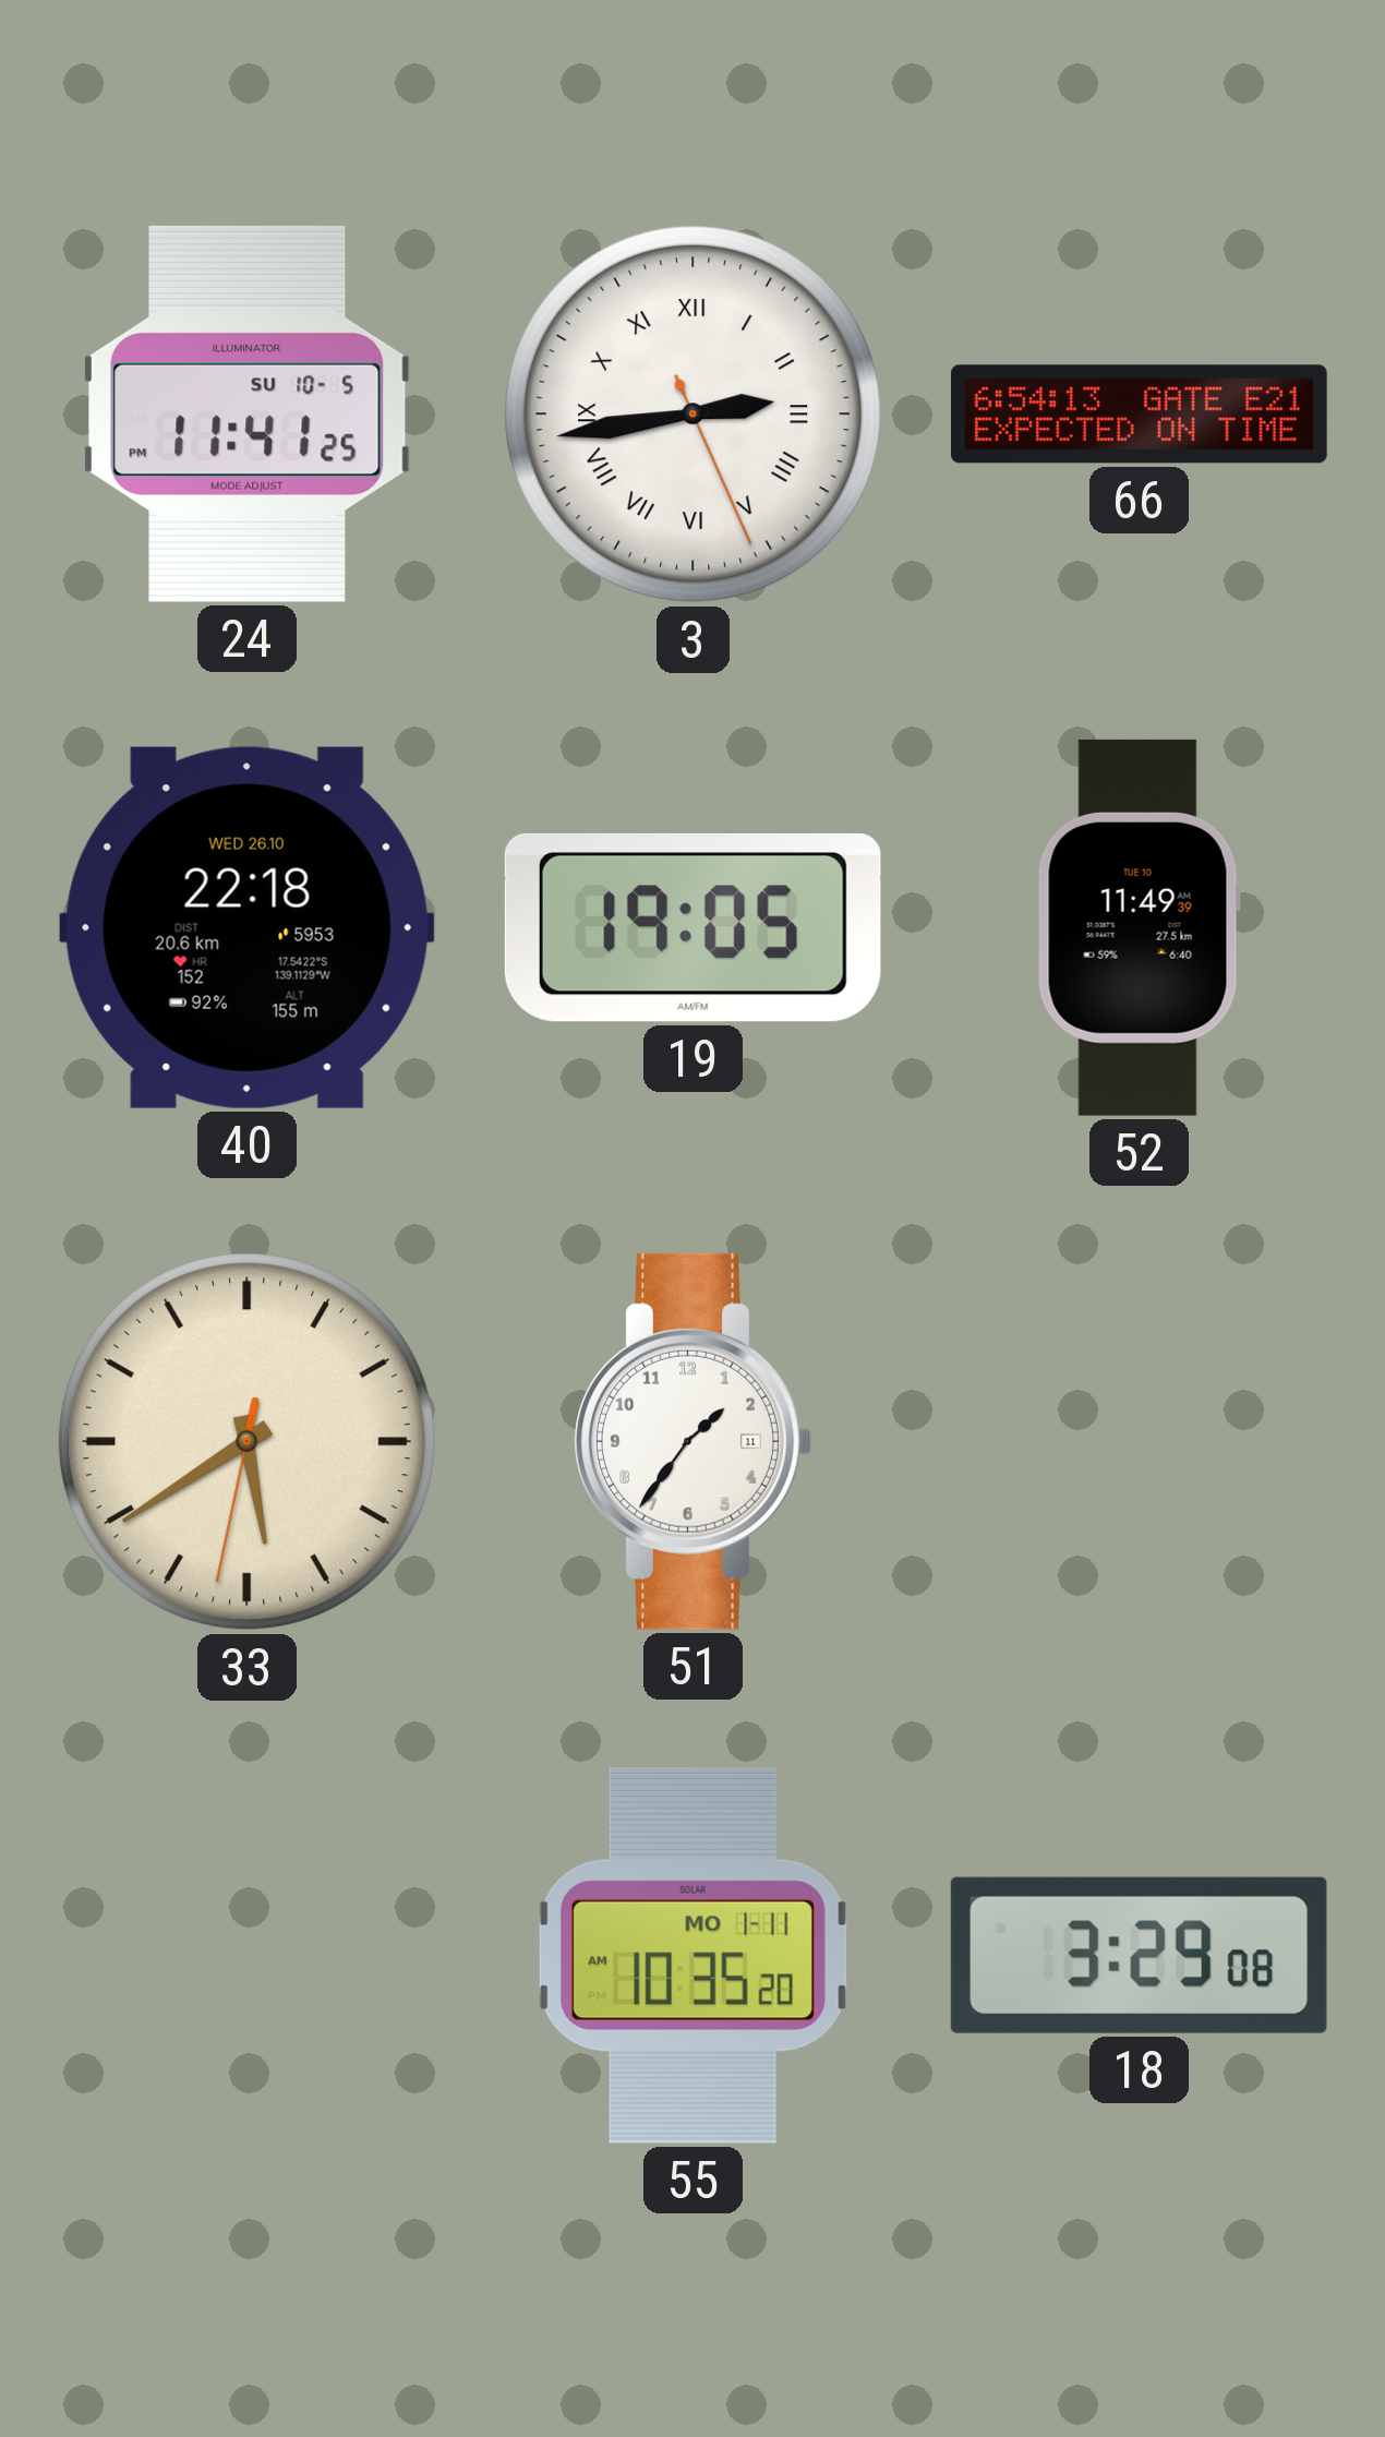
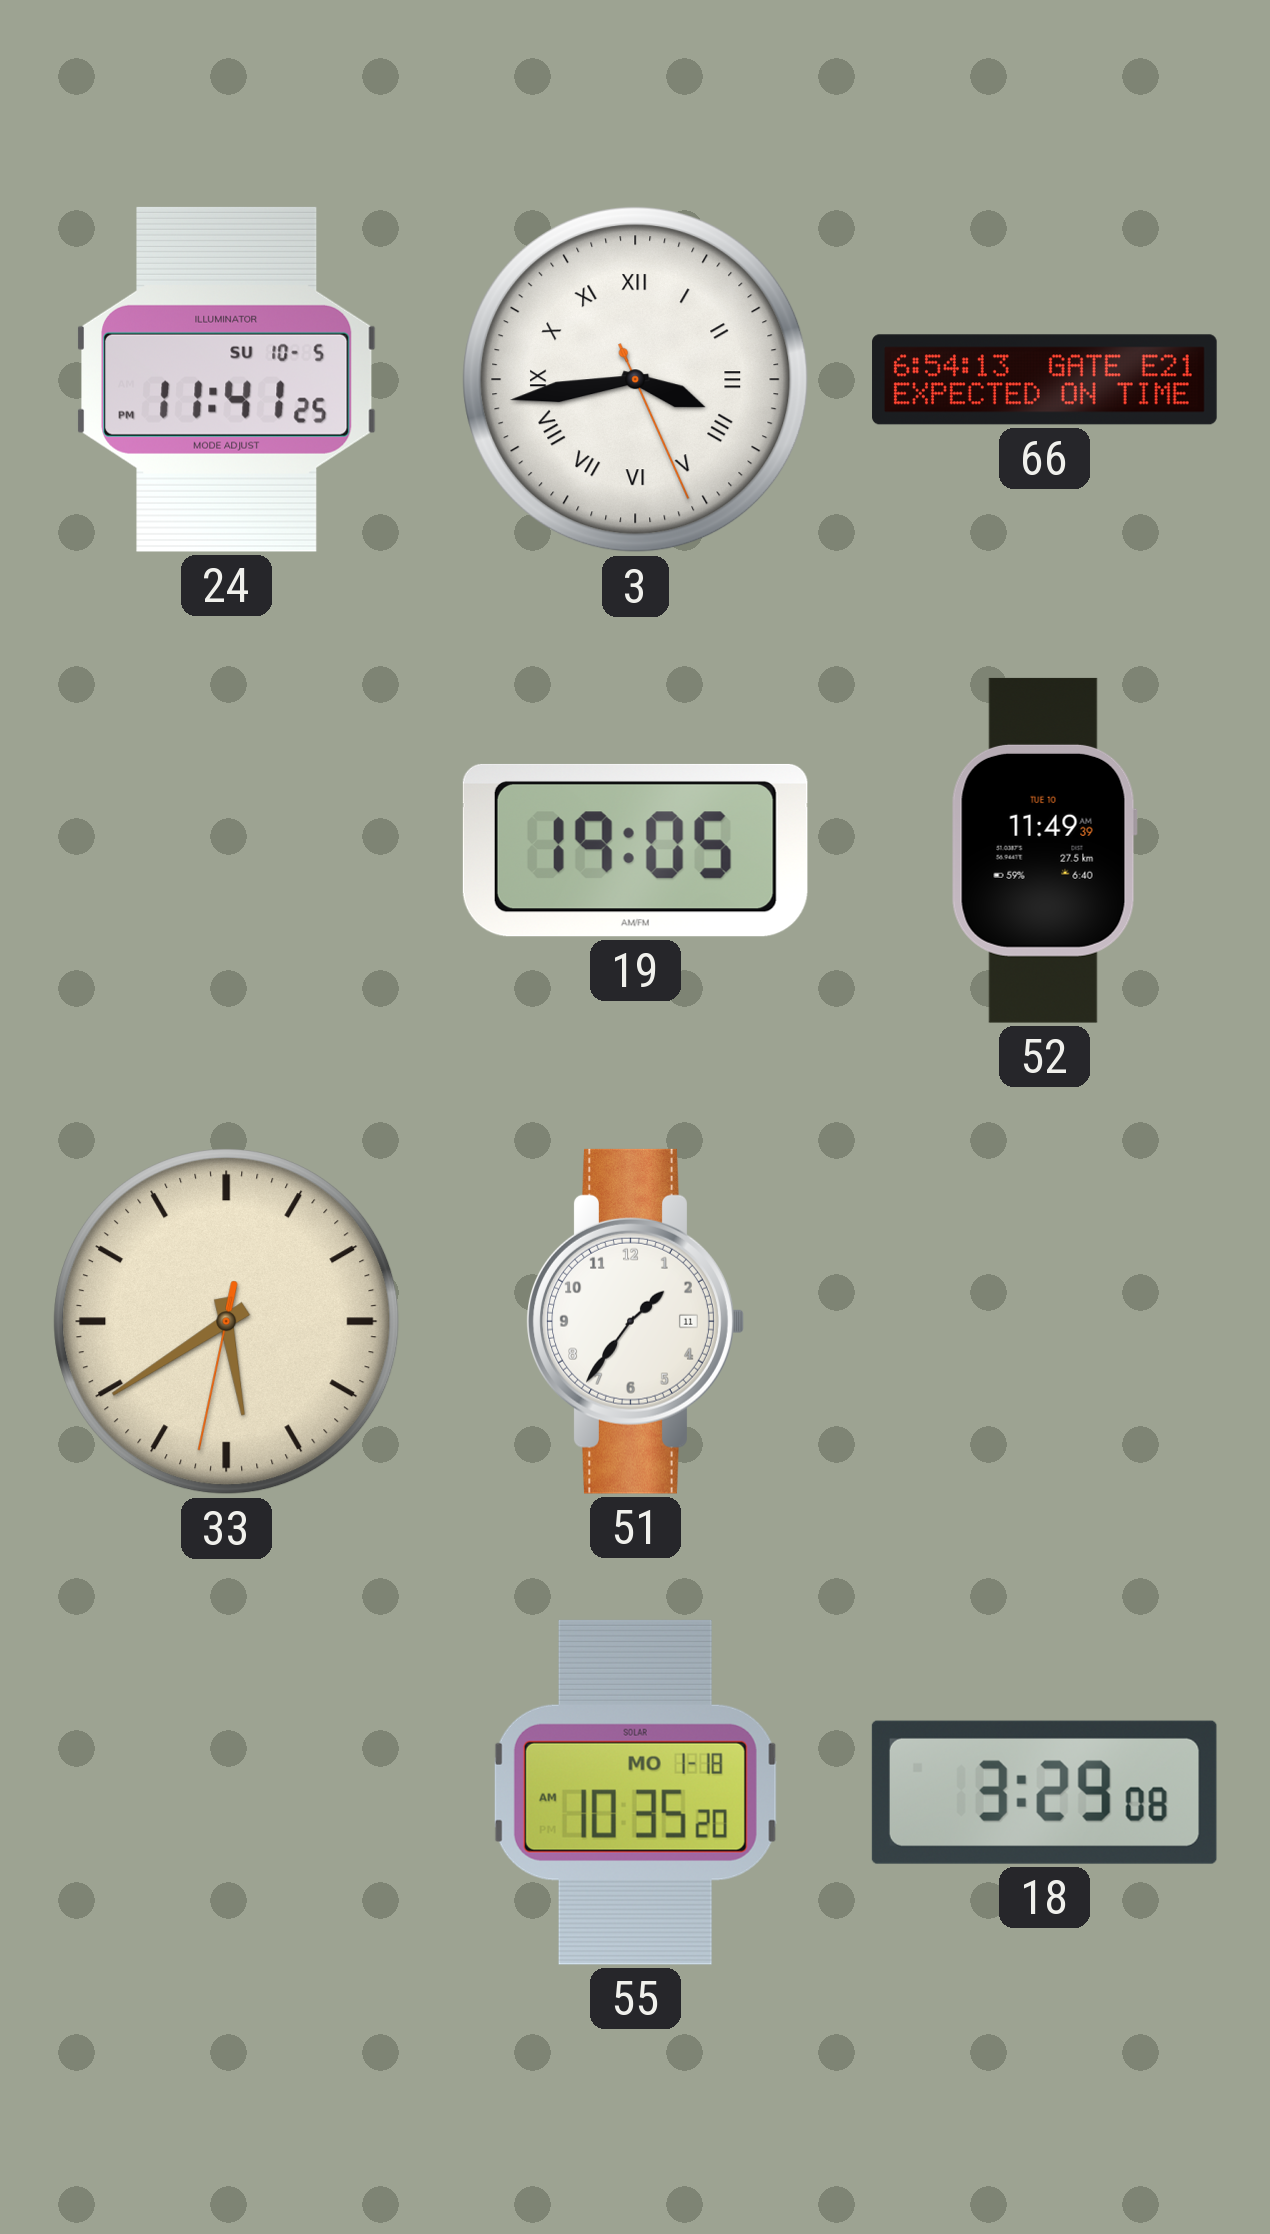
3: 2:43 -> 3:43 (636, 380)
40: 22:18 -> none (246, 927)
55 date: MO 1-11 -> MO 1-18 (635, 1792)
